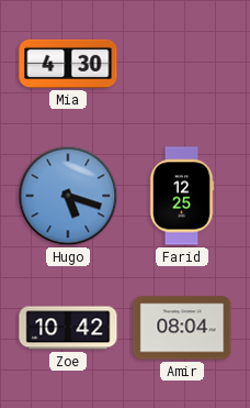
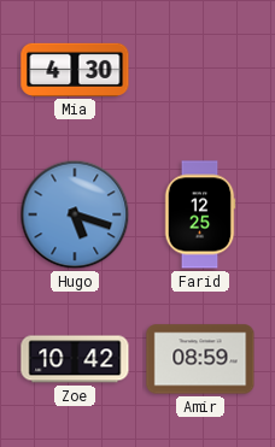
Amir: 08:04 -> 08:59 (200, 359)
